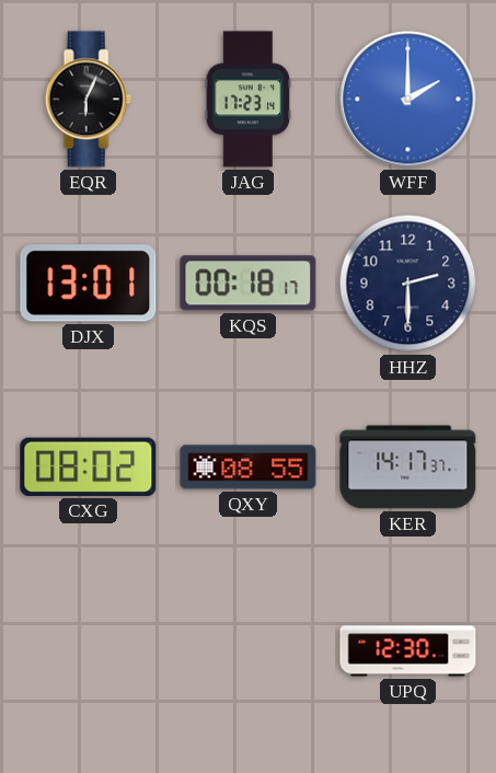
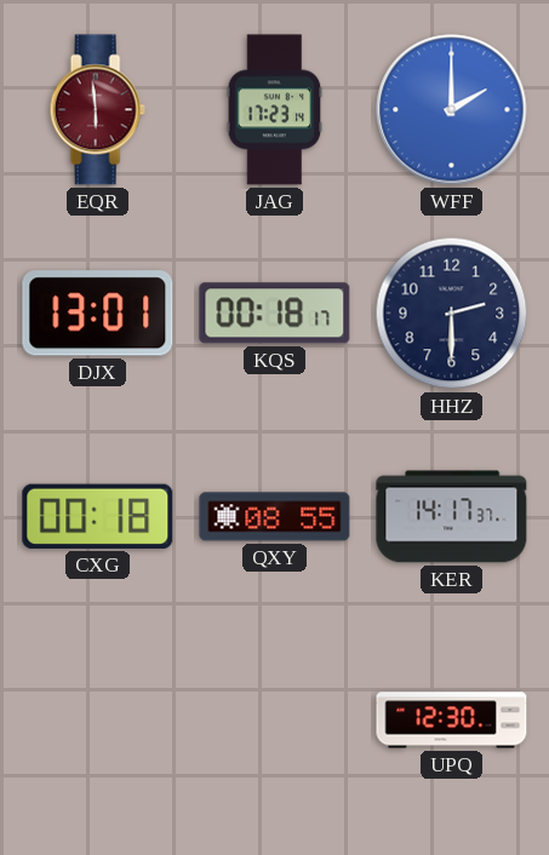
EQR: 6:04 -> 5:59 (97, 110)
EQR dial: black -> burgundy (97, 110)
CXG: 08:02 -> 00:18 (98, 516)
